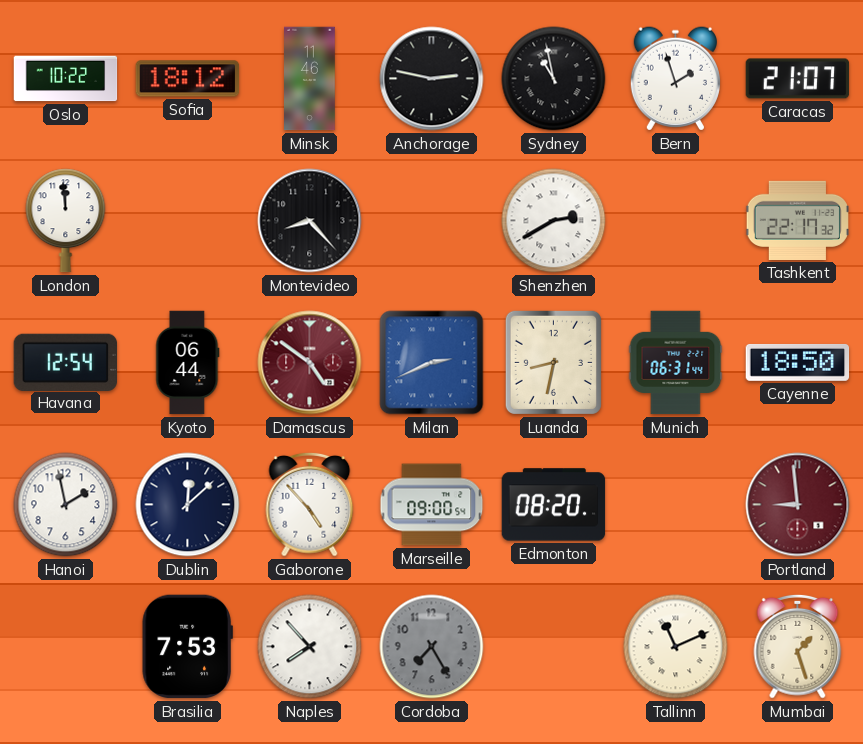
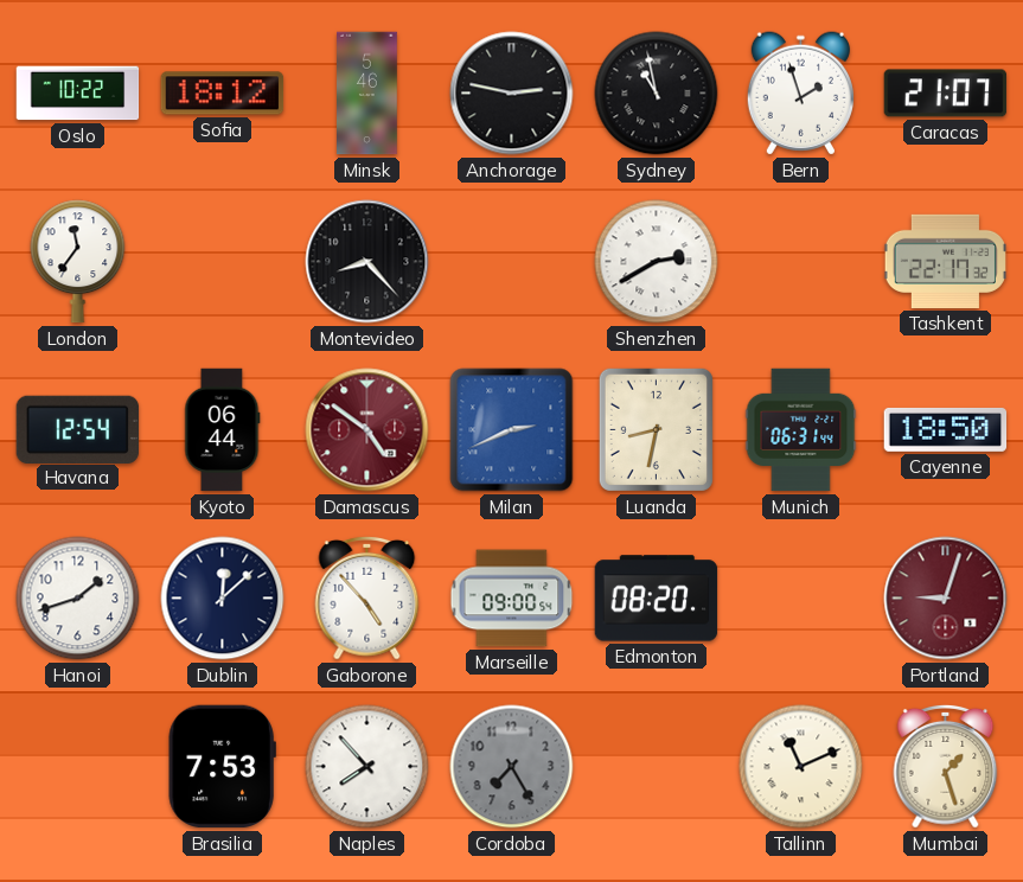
Minsk: 11:46 -> 5:46 (367, 94)
London: 11:59 -> 11:36 (78, 262)
Hanoi: 1:58 -> 1:42 (78, 599)
Portland: 8:59 -> 9:03 (946, 599)
